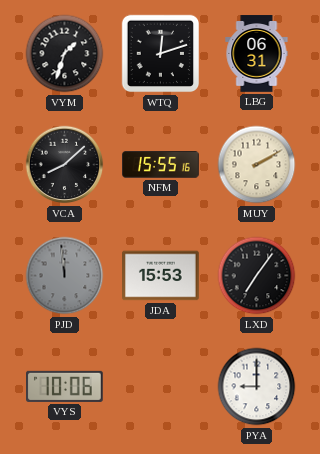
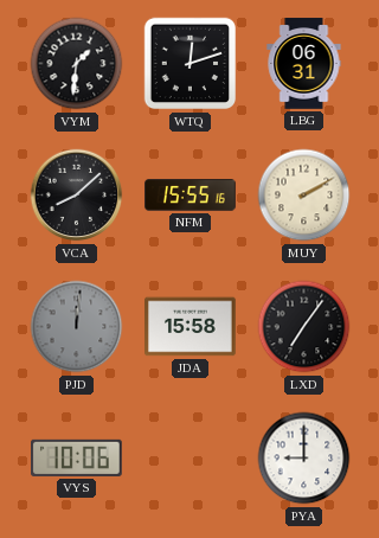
VYM: 1:33 -> 1:31 (77, 64)
PJD: 11:59 -> 12:01 (77, 327)
JDA: 15:53 -> 15:58 (191, 327)
